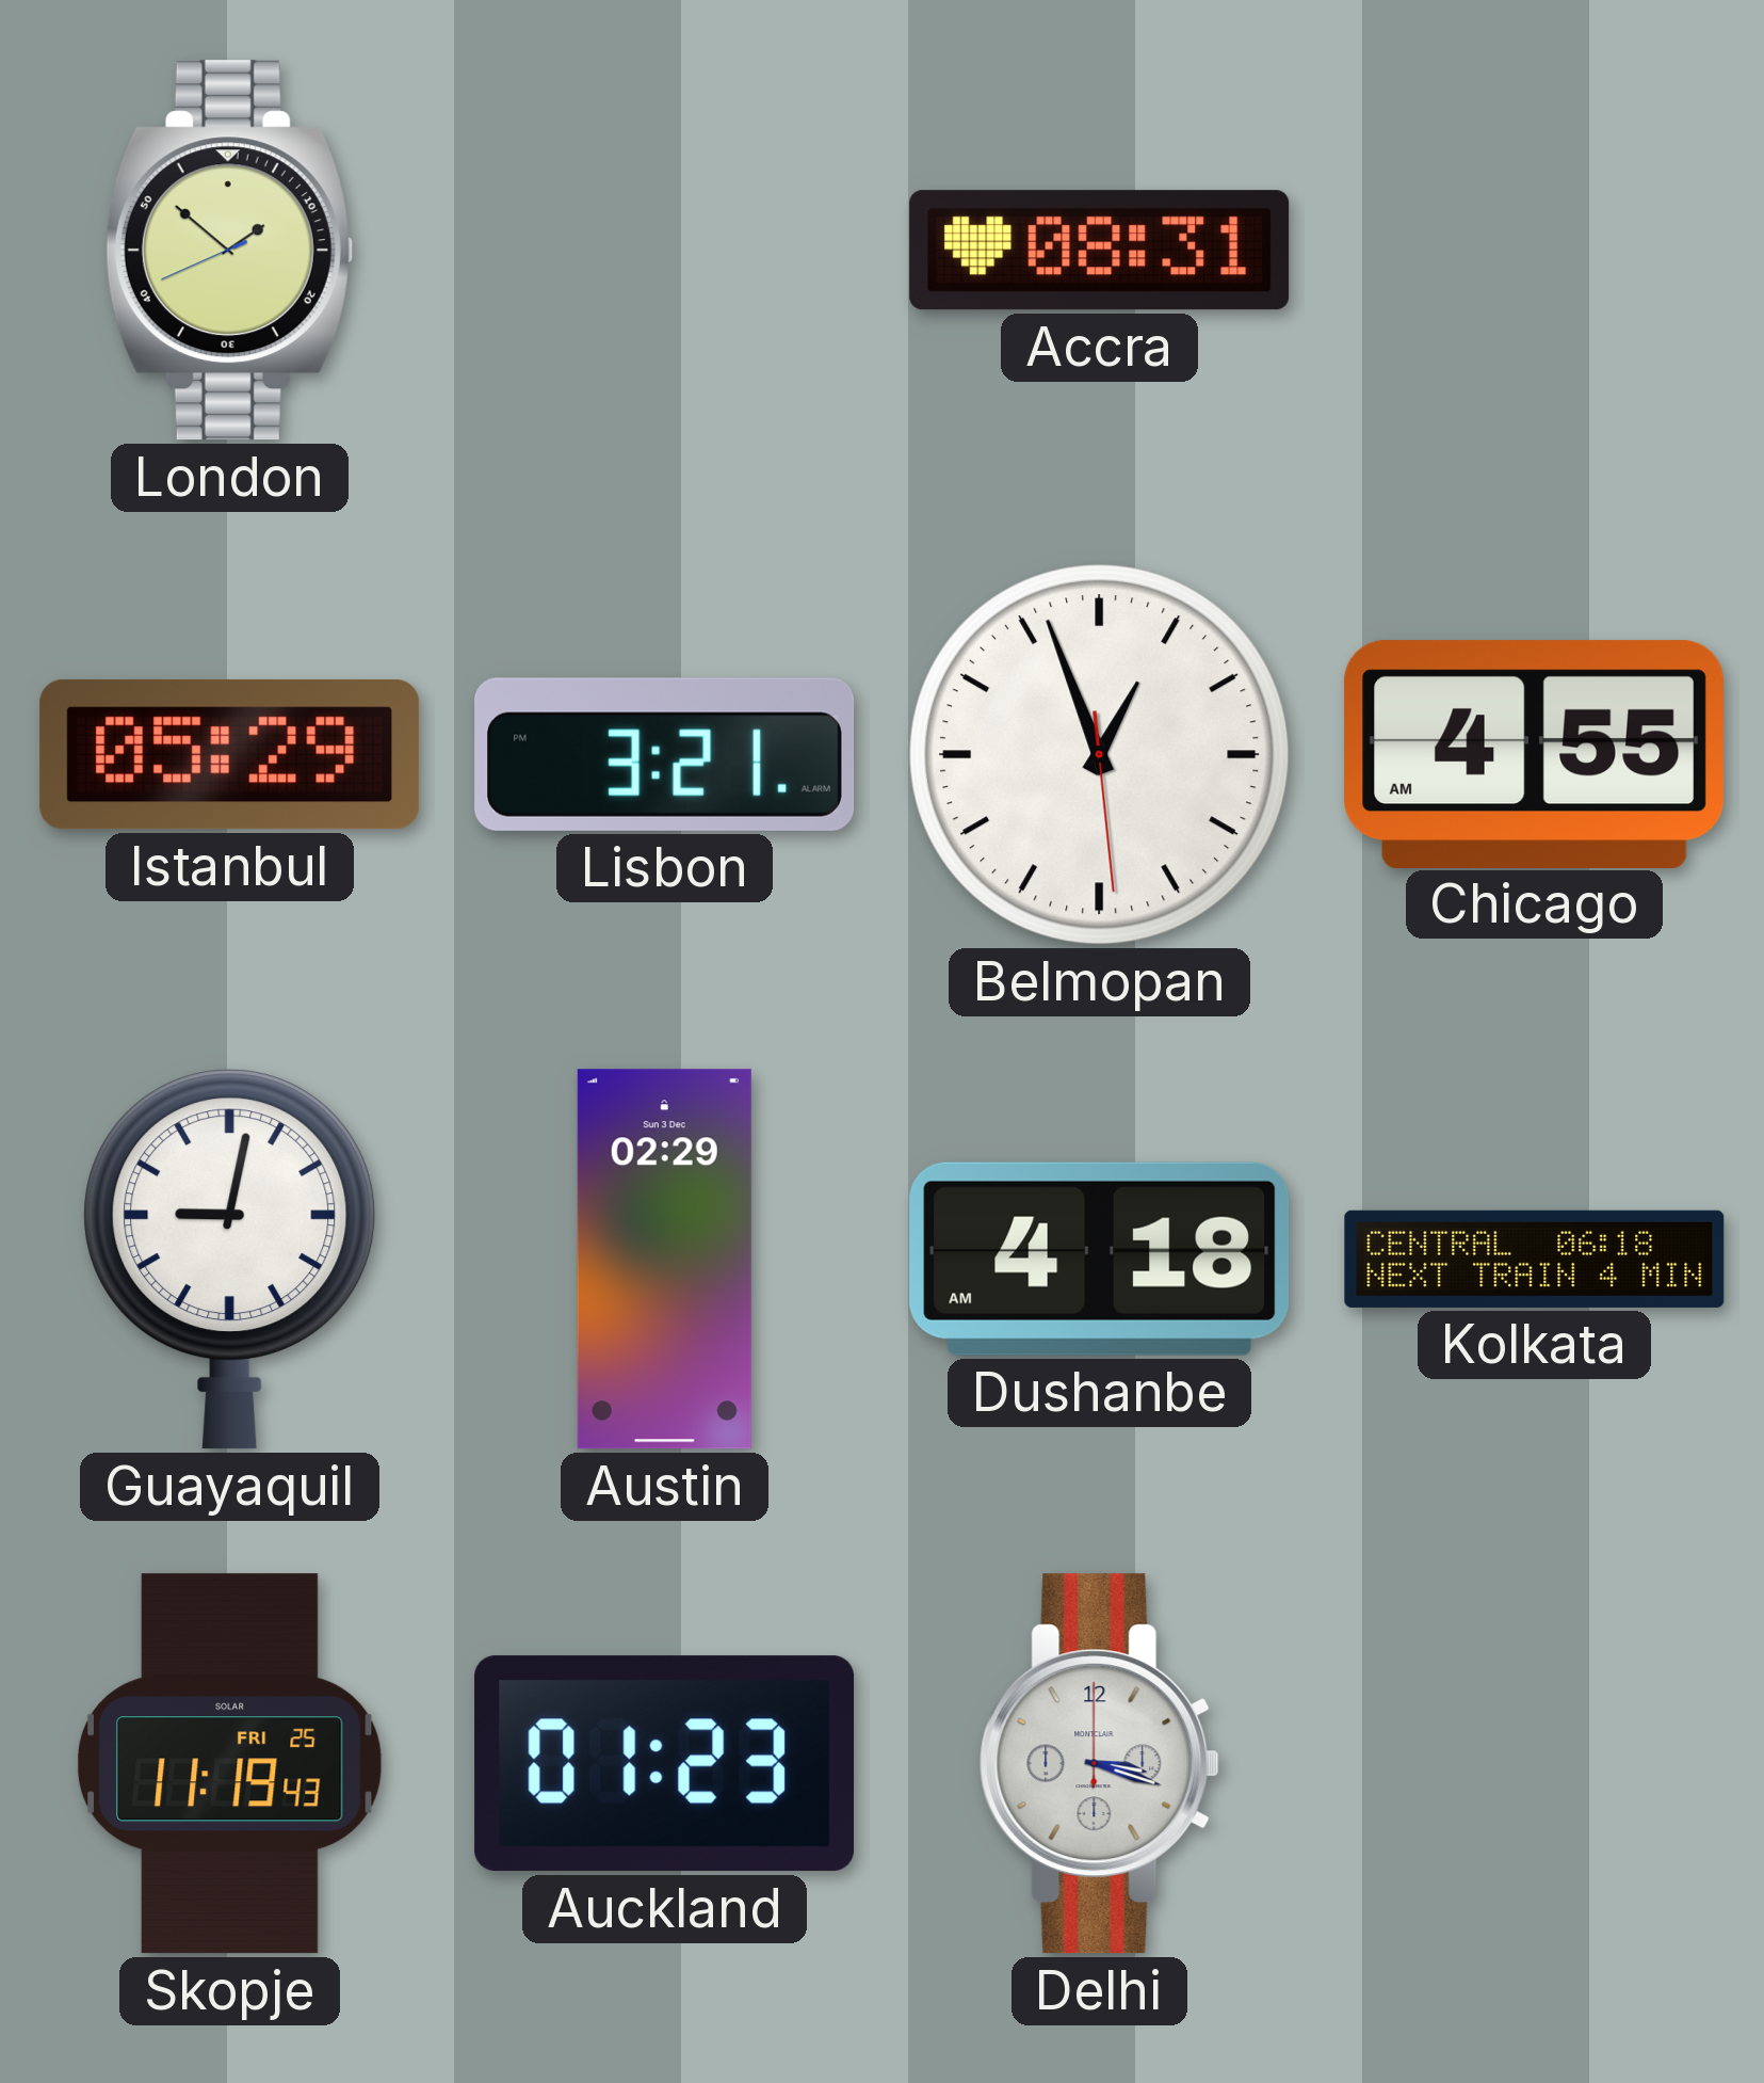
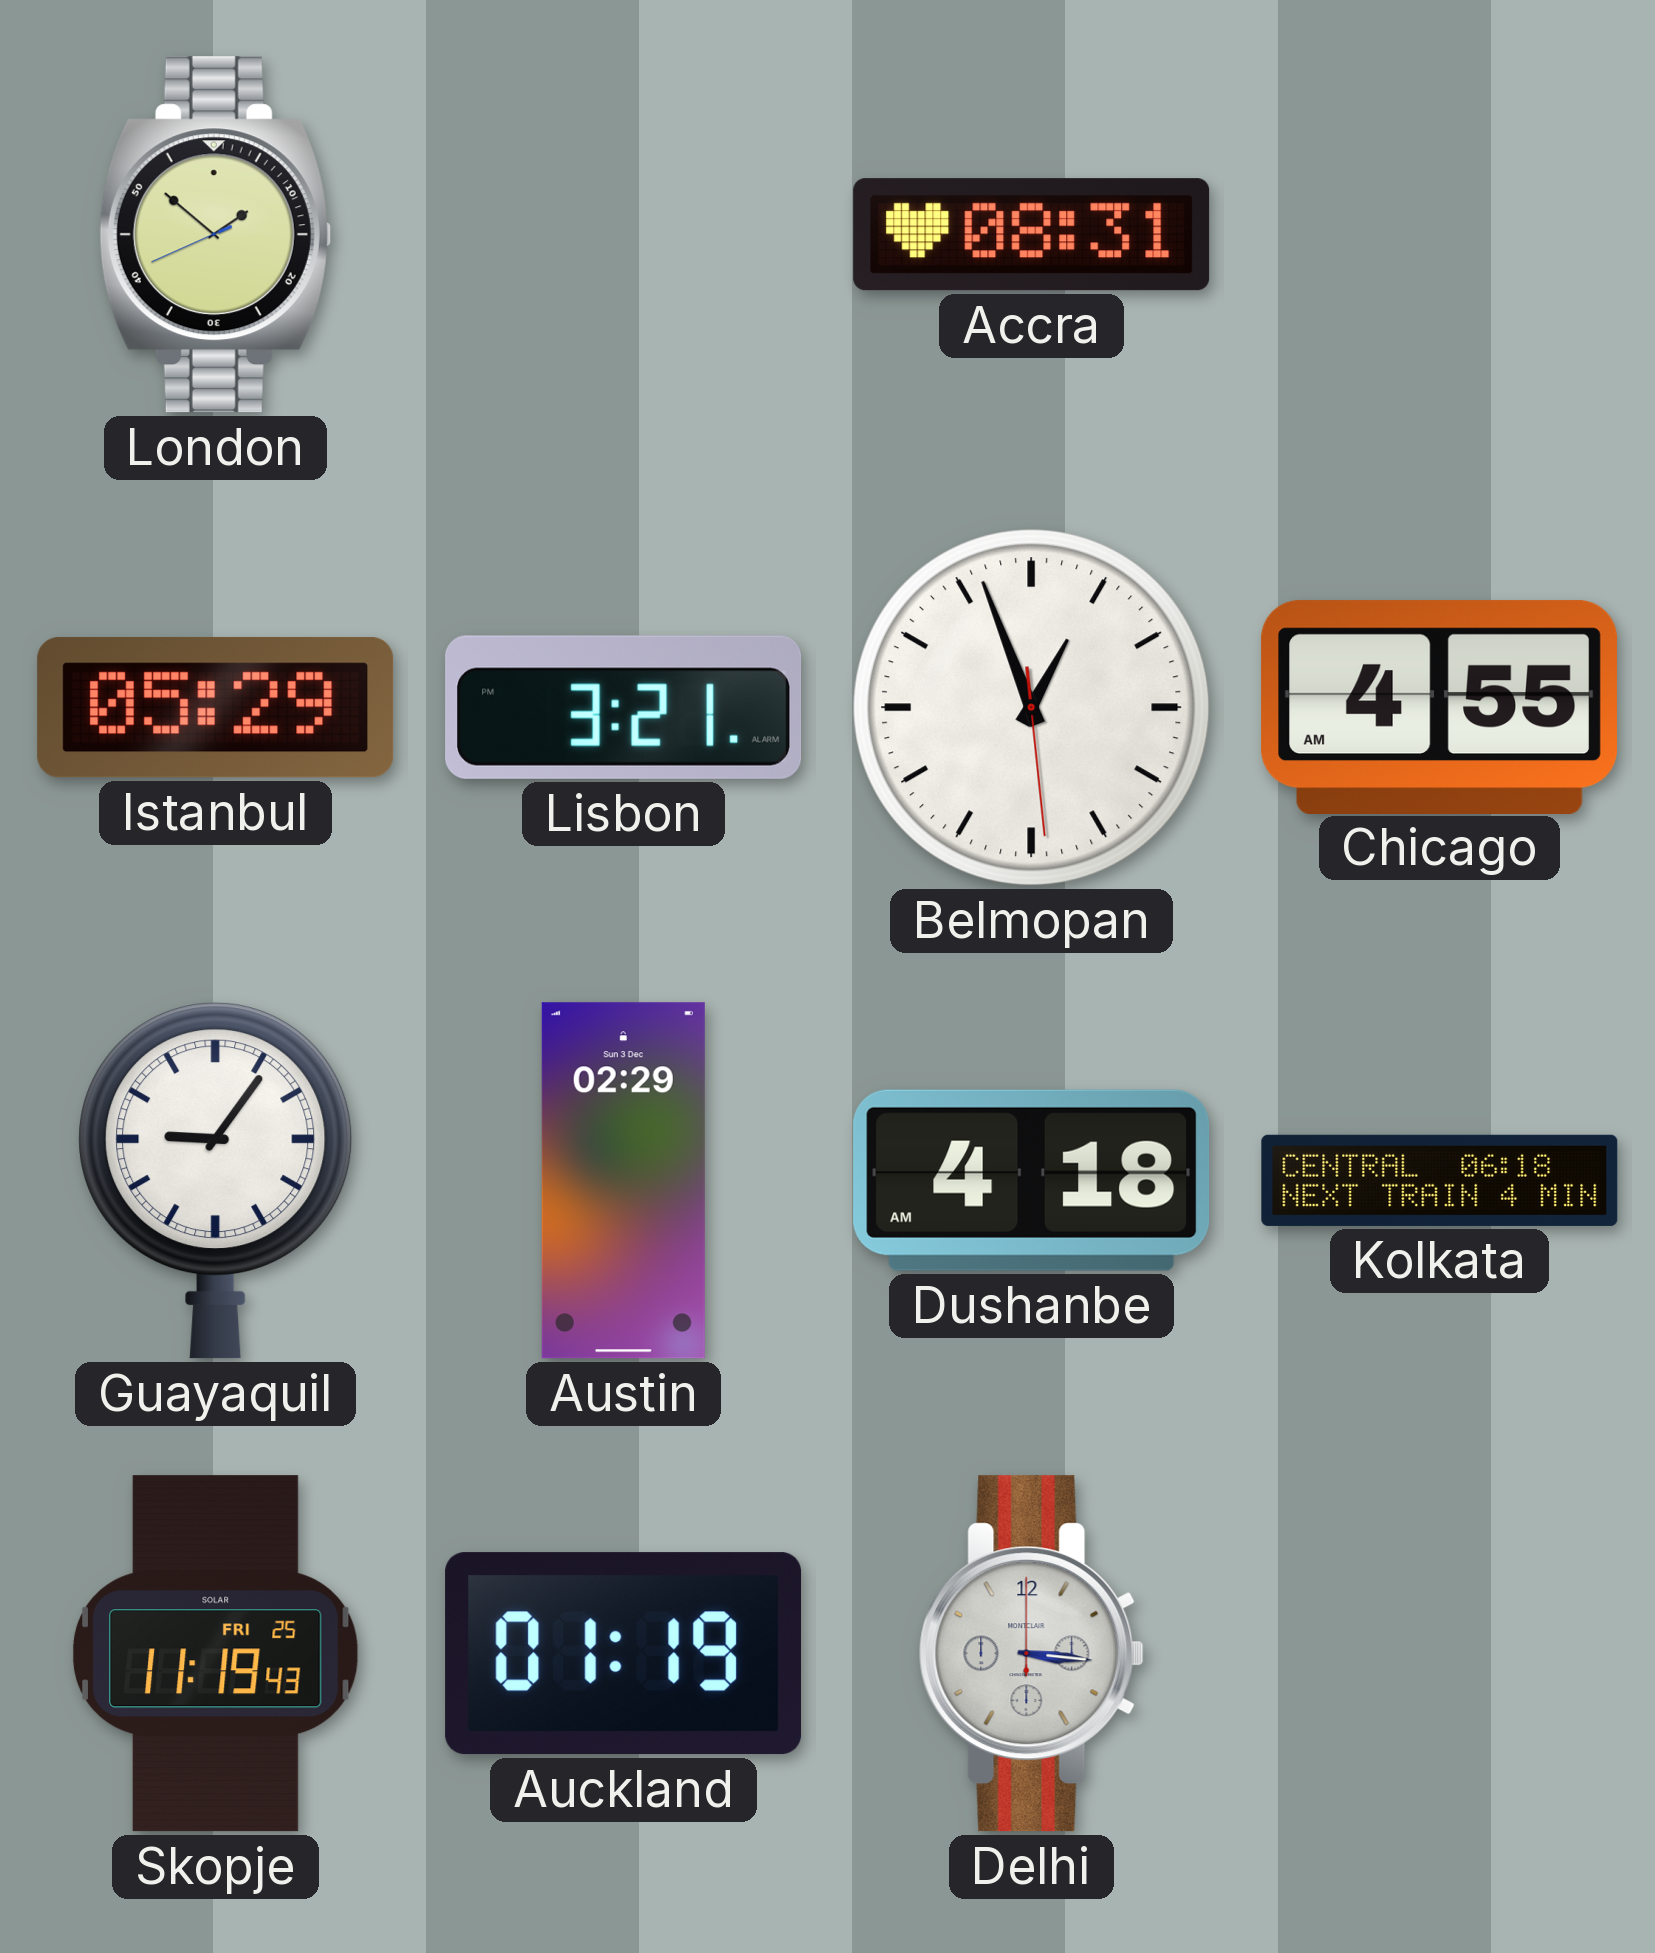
Guayaquil: 9:02 -> 9:06 (216, 1181)
Auckland: 01:23 -> 01:19 (624, 1654)
Delhi: 3:18 -> 3:16 (1031, 1654)
